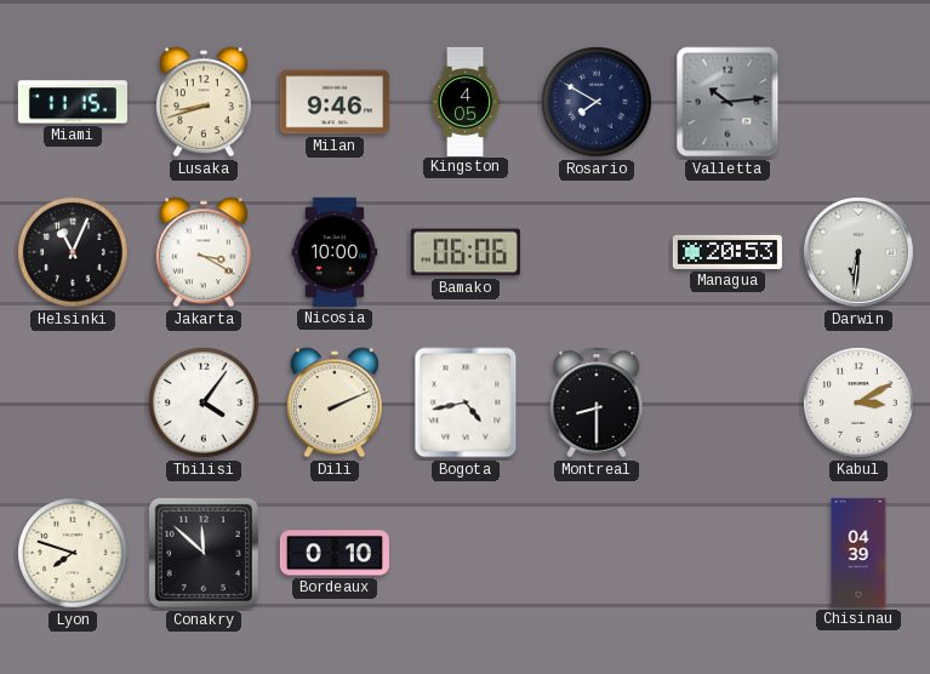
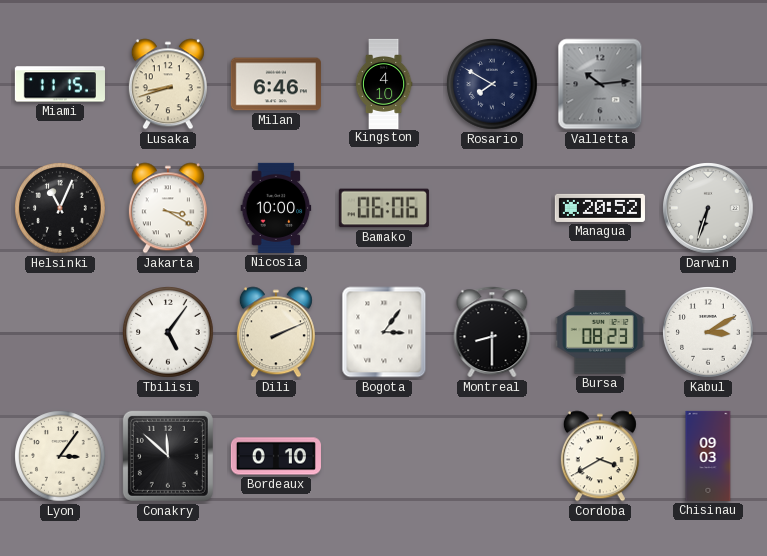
Milan: 9:46 -> 6:46 (276, 84)
Kingston: 4:05 -> 4:10 (384, 83)
Managua: 20:53 -> 20:52 (600, 208)
Darwin: 6:31 -> 6:33 (708, 208)
Tbilisi: 4:06 -> 5:06 (168, 332)
Bogota: 4:43 -> 3:06 (384, 332)
Bursa: none -> 08:23 (600, 332)
Lyon: 7:48 -> 3:06 (60, 456)
Cordoba: none -> 3:40 (600, 456)
Chisinau: 04:39 -> 09:03 (708, 456)
